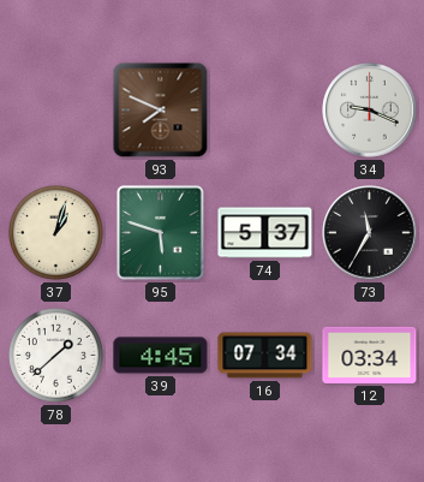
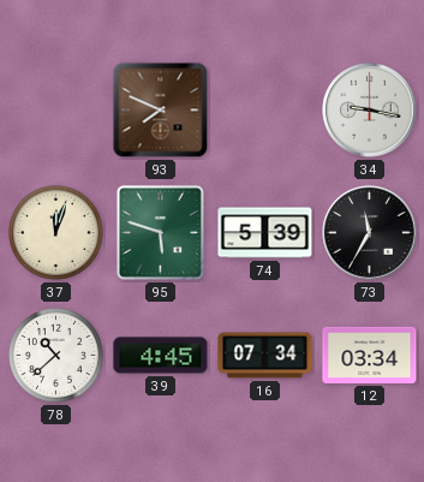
34: 9:19 -> 9:17 (370, 111)
37: 1:03 -> 12:03 (55, 232)
74: 5:37 -> 5:39 (265, 233)
78: 1:38 -> 10:38 (55, 355)
